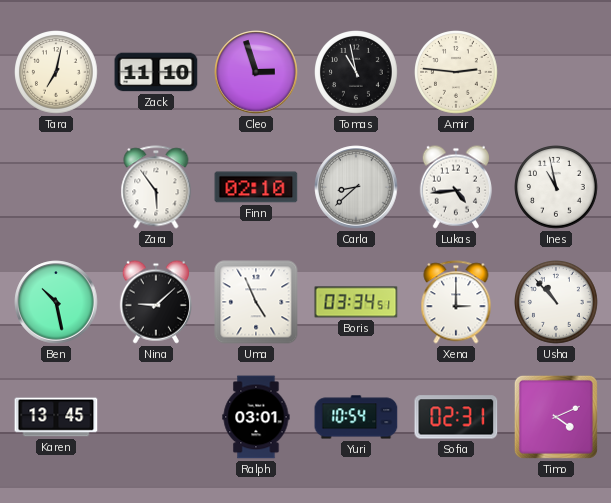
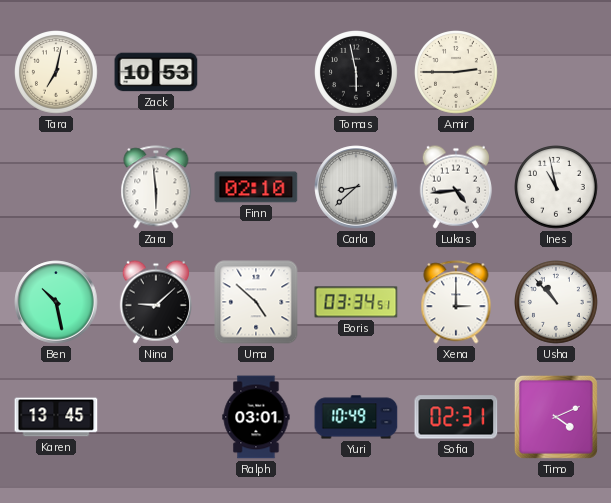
Zack: 11:10 -> 10:53 (156, 72)
Cleo: 2:57 -> none (256, 72)
Tomas: 10:58 -> 5:58 (357, 73)
Amir: 2:46 -> 2:45 (457, 73)
Zara: 5:54 -> 5:59 (156, 187)
Uma: 4:56 -> 4:52 (256, 302)
Yuri: 10:54 -> 10:49 (356, 417)
